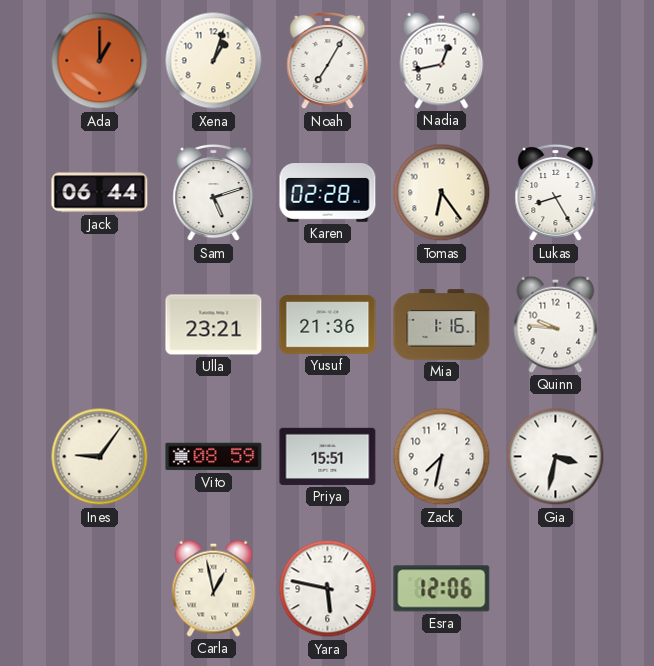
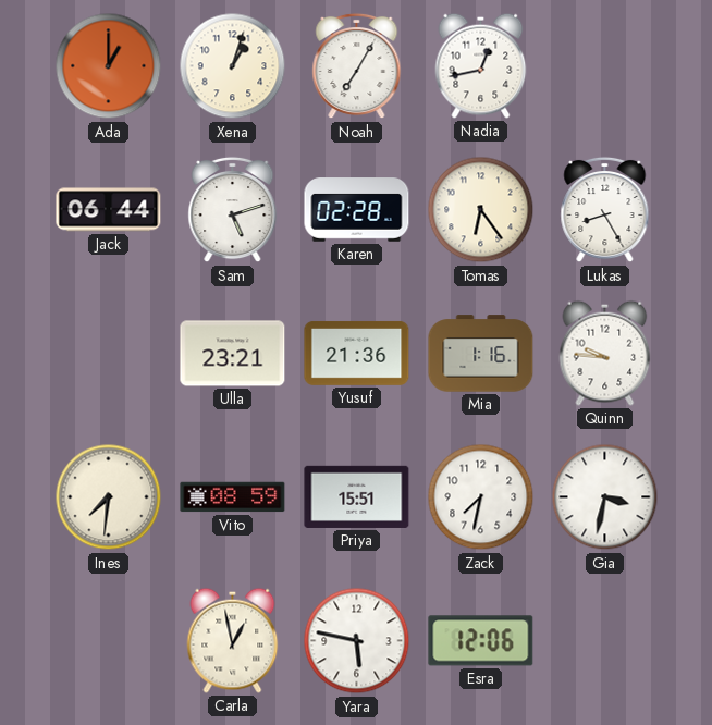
Ines: 9:06 -> 7:31 (109, 497)
